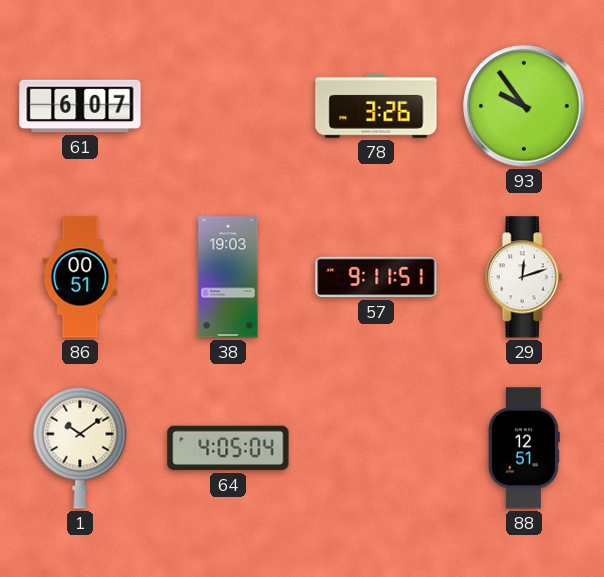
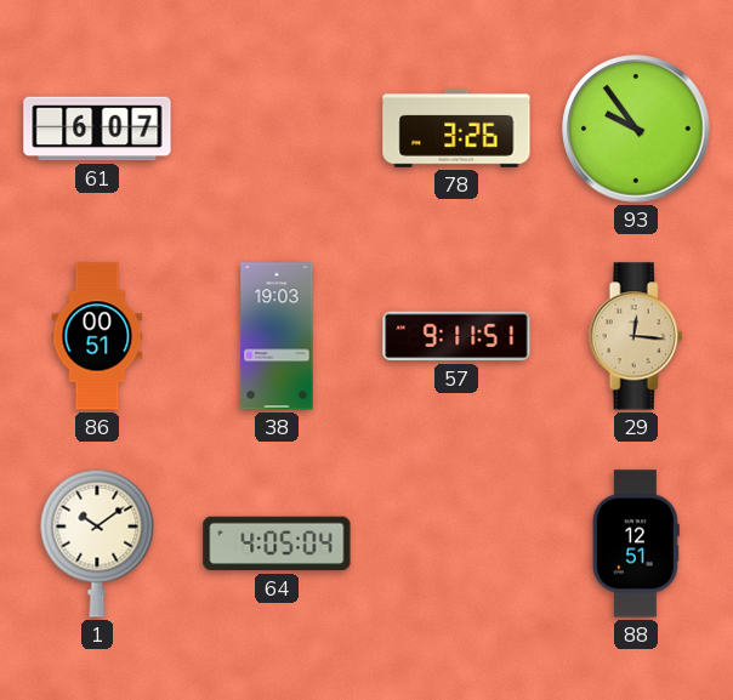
29: 12:12 -> 12:16 (636, 336)
29 dial: white -> champagne (636, 336)
